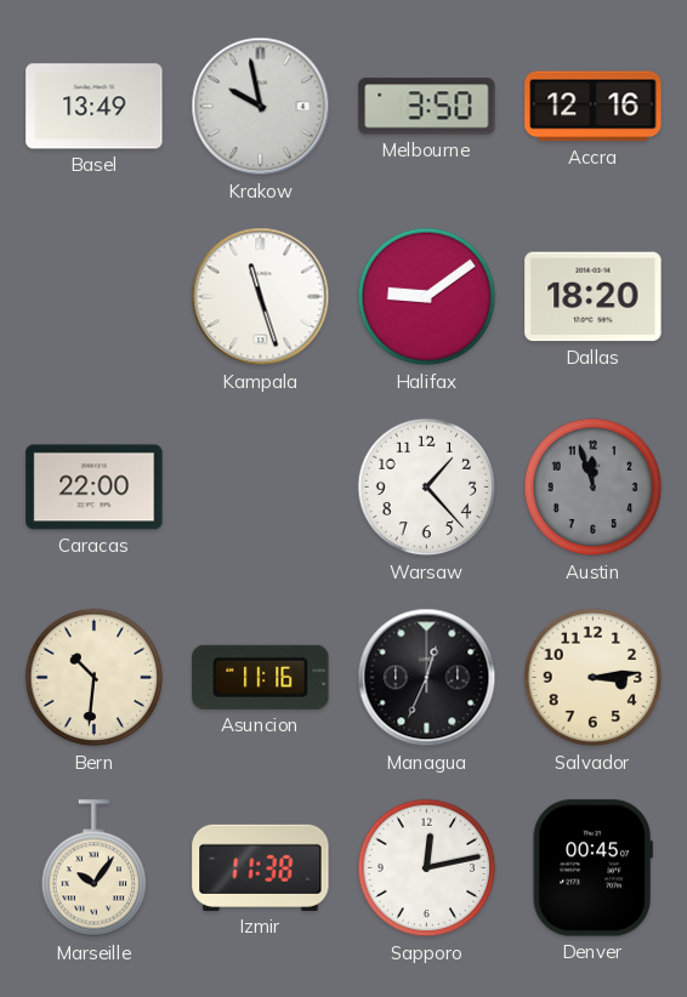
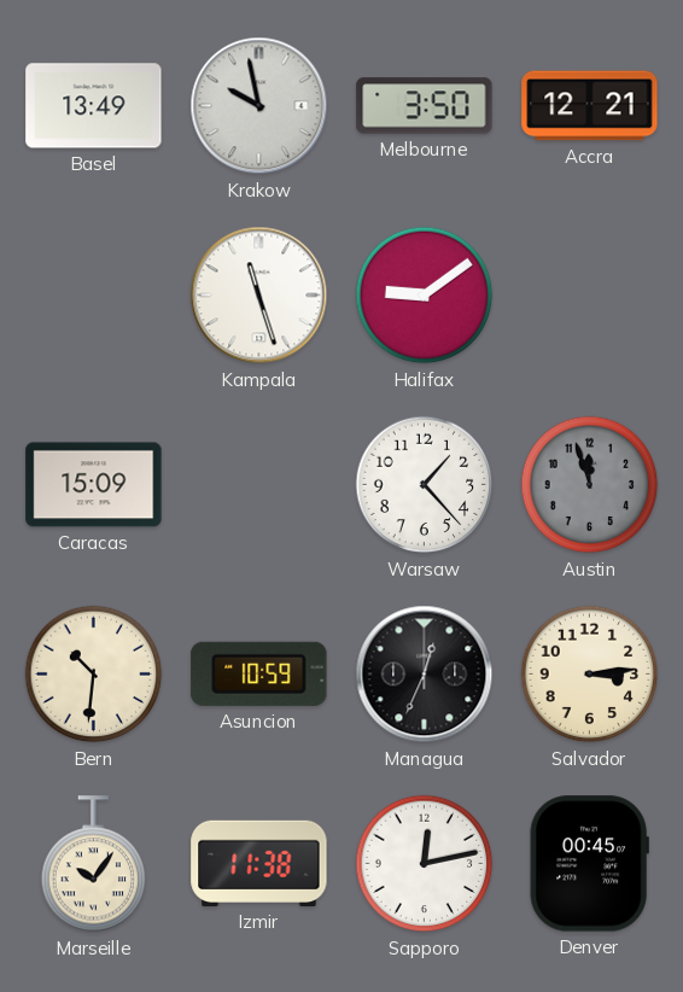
Accra: 12:16 -> 12:21 (590, 106)
Dallas: 18:20 -> none (594, 297)
Caracas: 22:00 -> 15:09 (94, 485)
Asuncion: 11:16 -> 10:59 (259, 673)
